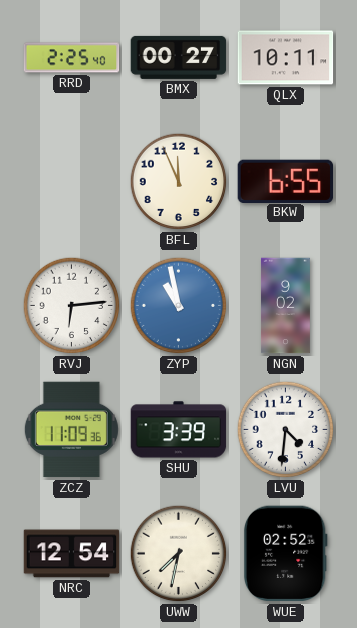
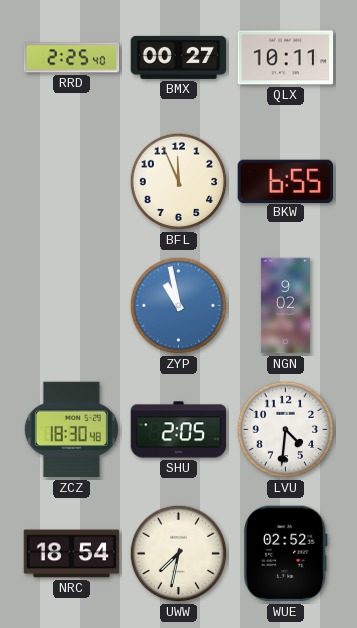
RVJ: 6:14 -> none (72, 306)
ZCZ: 11:09 -> 18:30 (71, 430)
SHU: 3:39 -> 2:05 (179, 430)
NRC: 12:54 -> 18:54 (72, 554)
